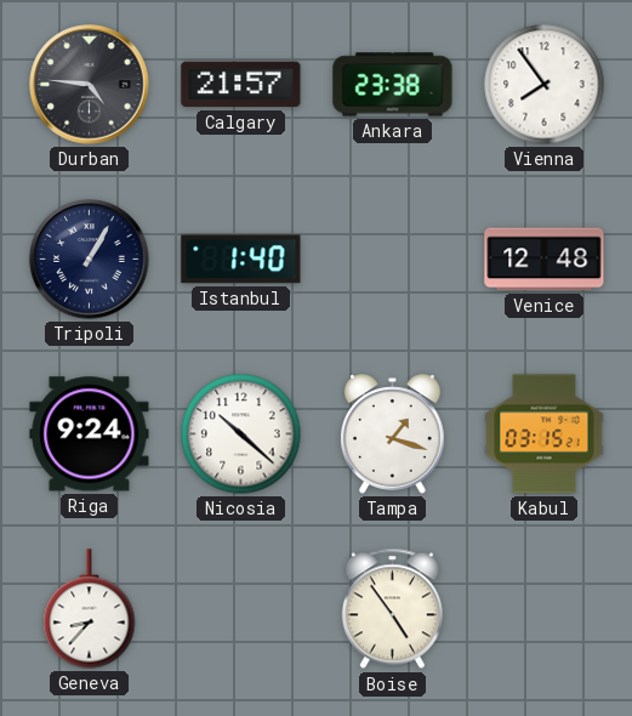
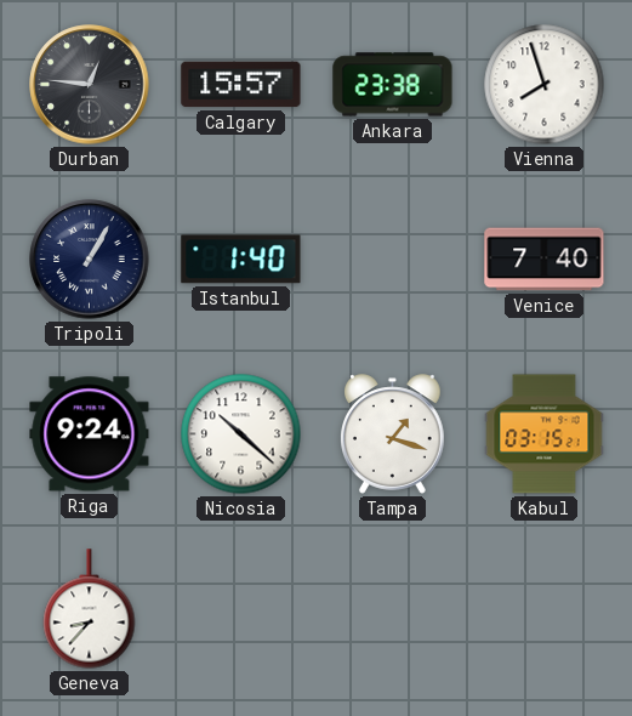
Durban: 4:46 -> 12:46 (90, 85)
Calgary: 21:57 -> 15:57 (241, 85)
Vienna: 7:54 -> 7:57 (545, 85)
Venice: 12:48 -> 7:40 (545, 260)
Boise: 4:54 -> none (392, 609)
